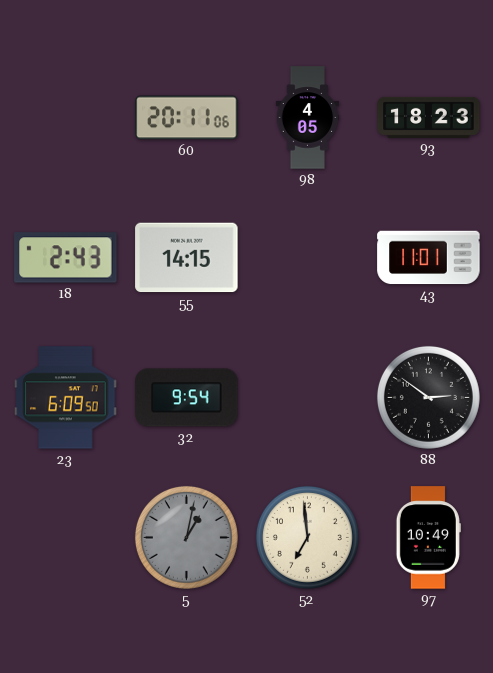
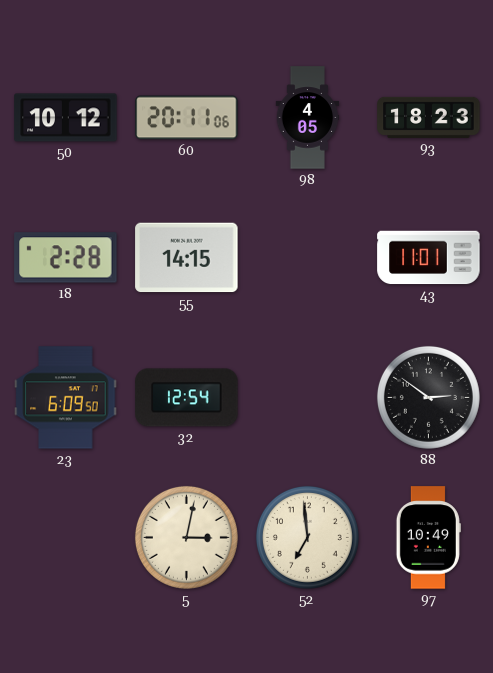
50: none -> 10:12 (66, 118)
18: 2:43 -> 2:28 (66, 258)
32: 9:54 -> 12:54 (187, 398)
5: 1:02 -> 3:02 (186, 537)
5 dial: grey -> cream (186, 537)
